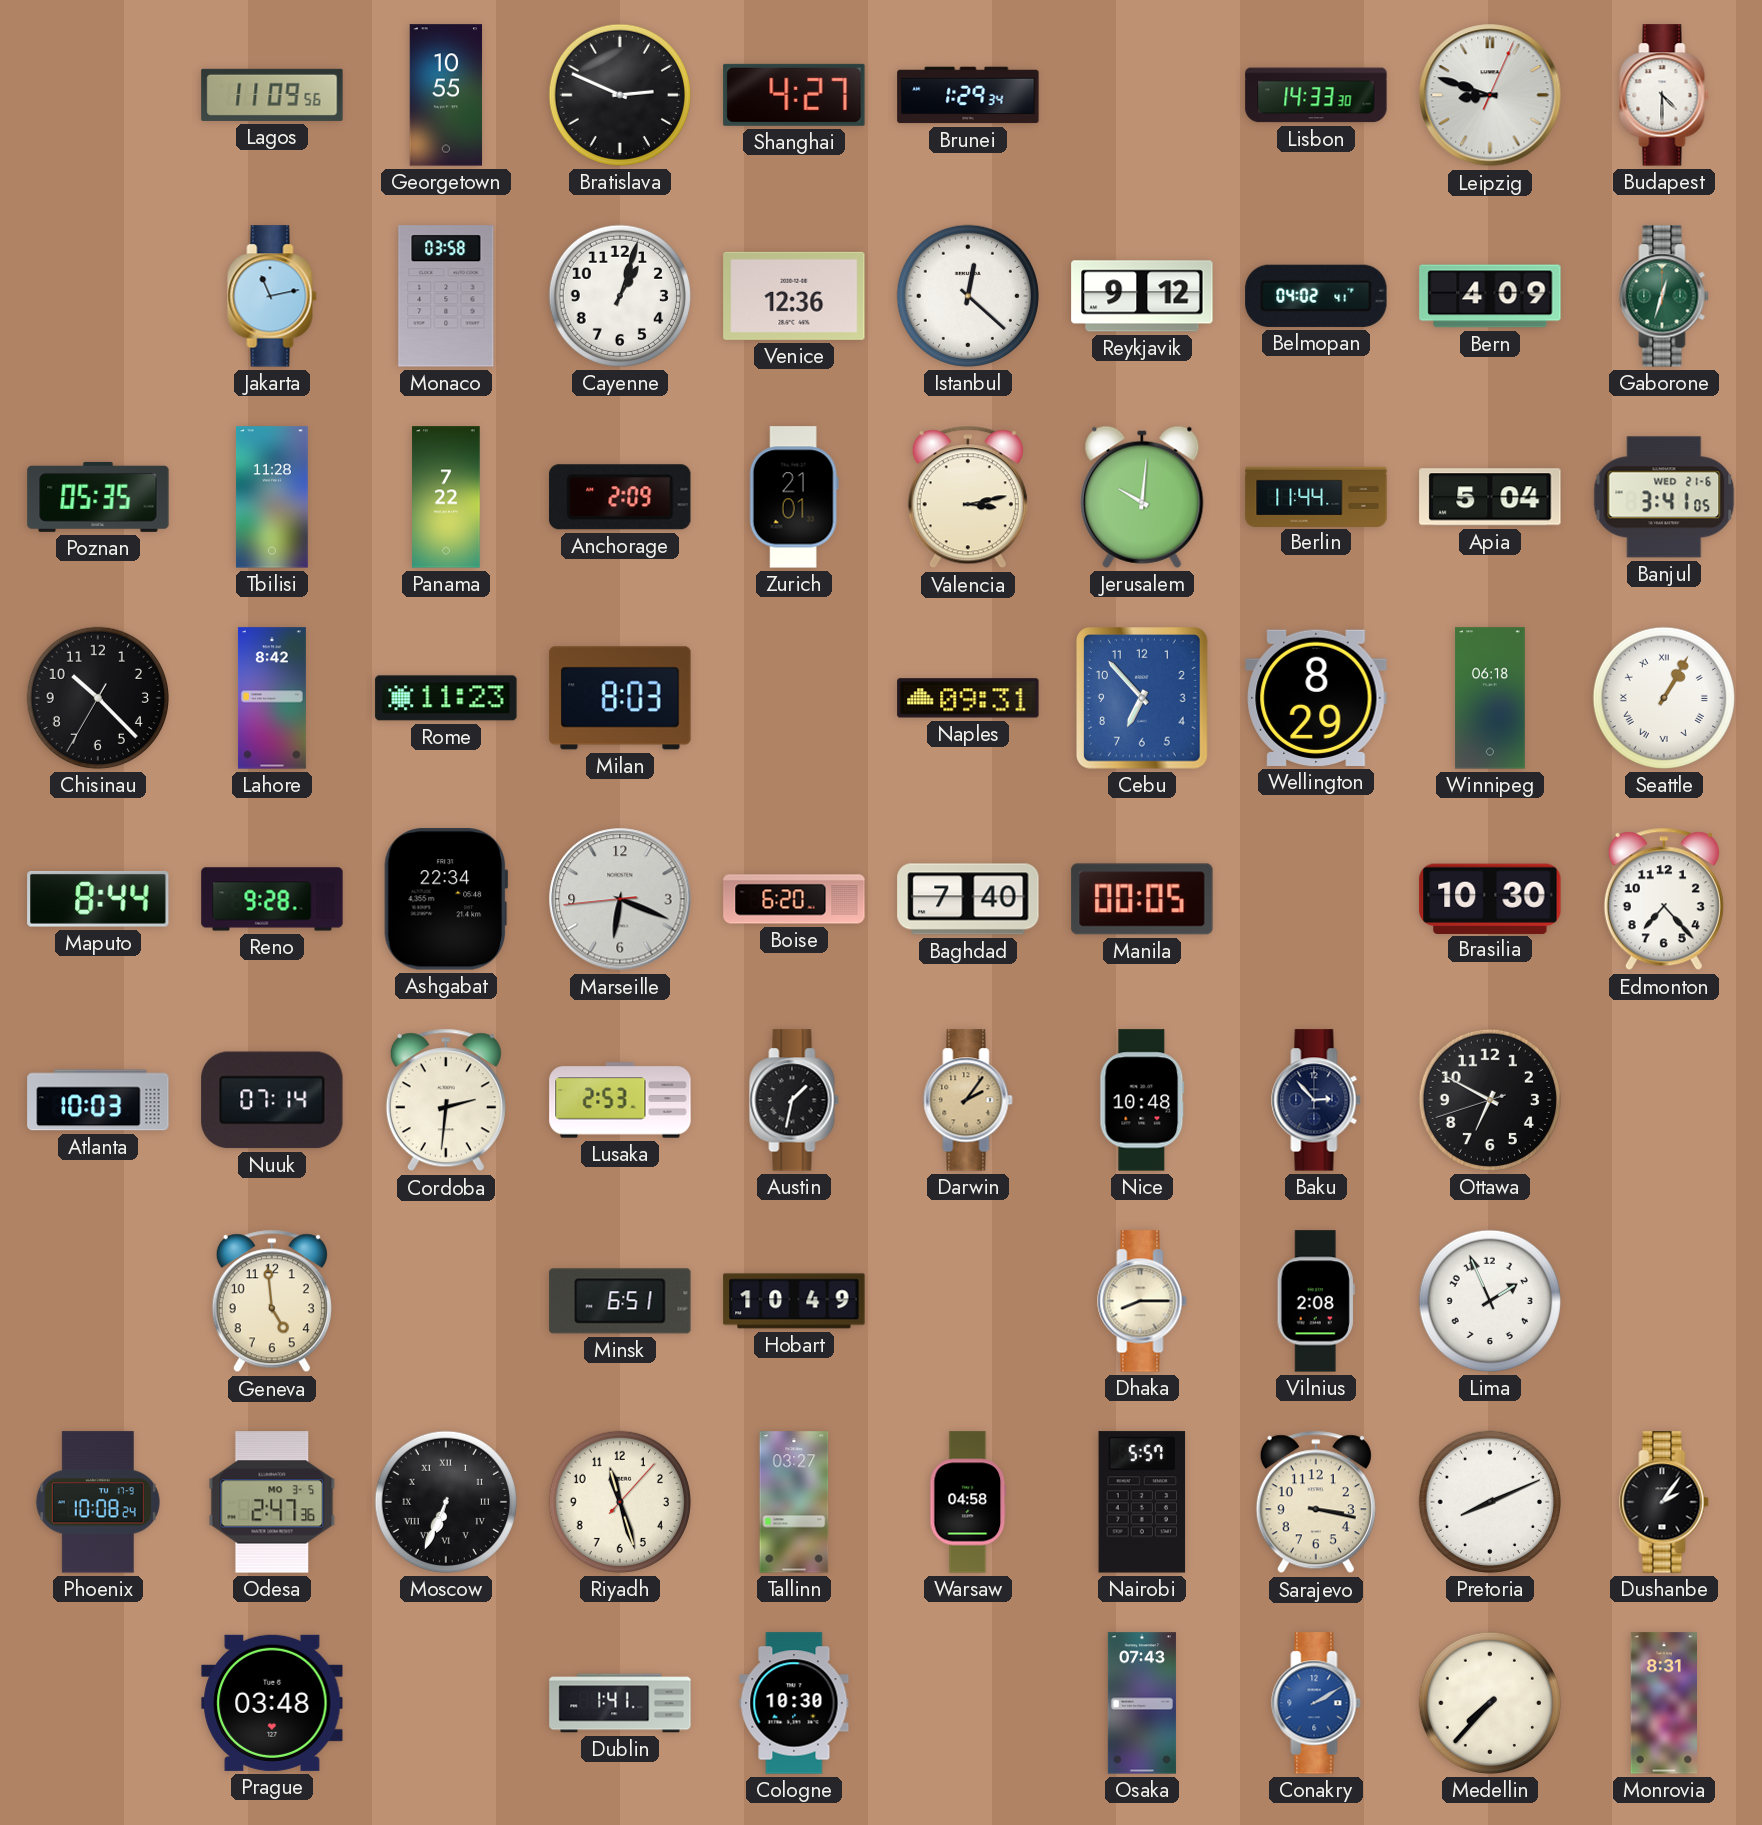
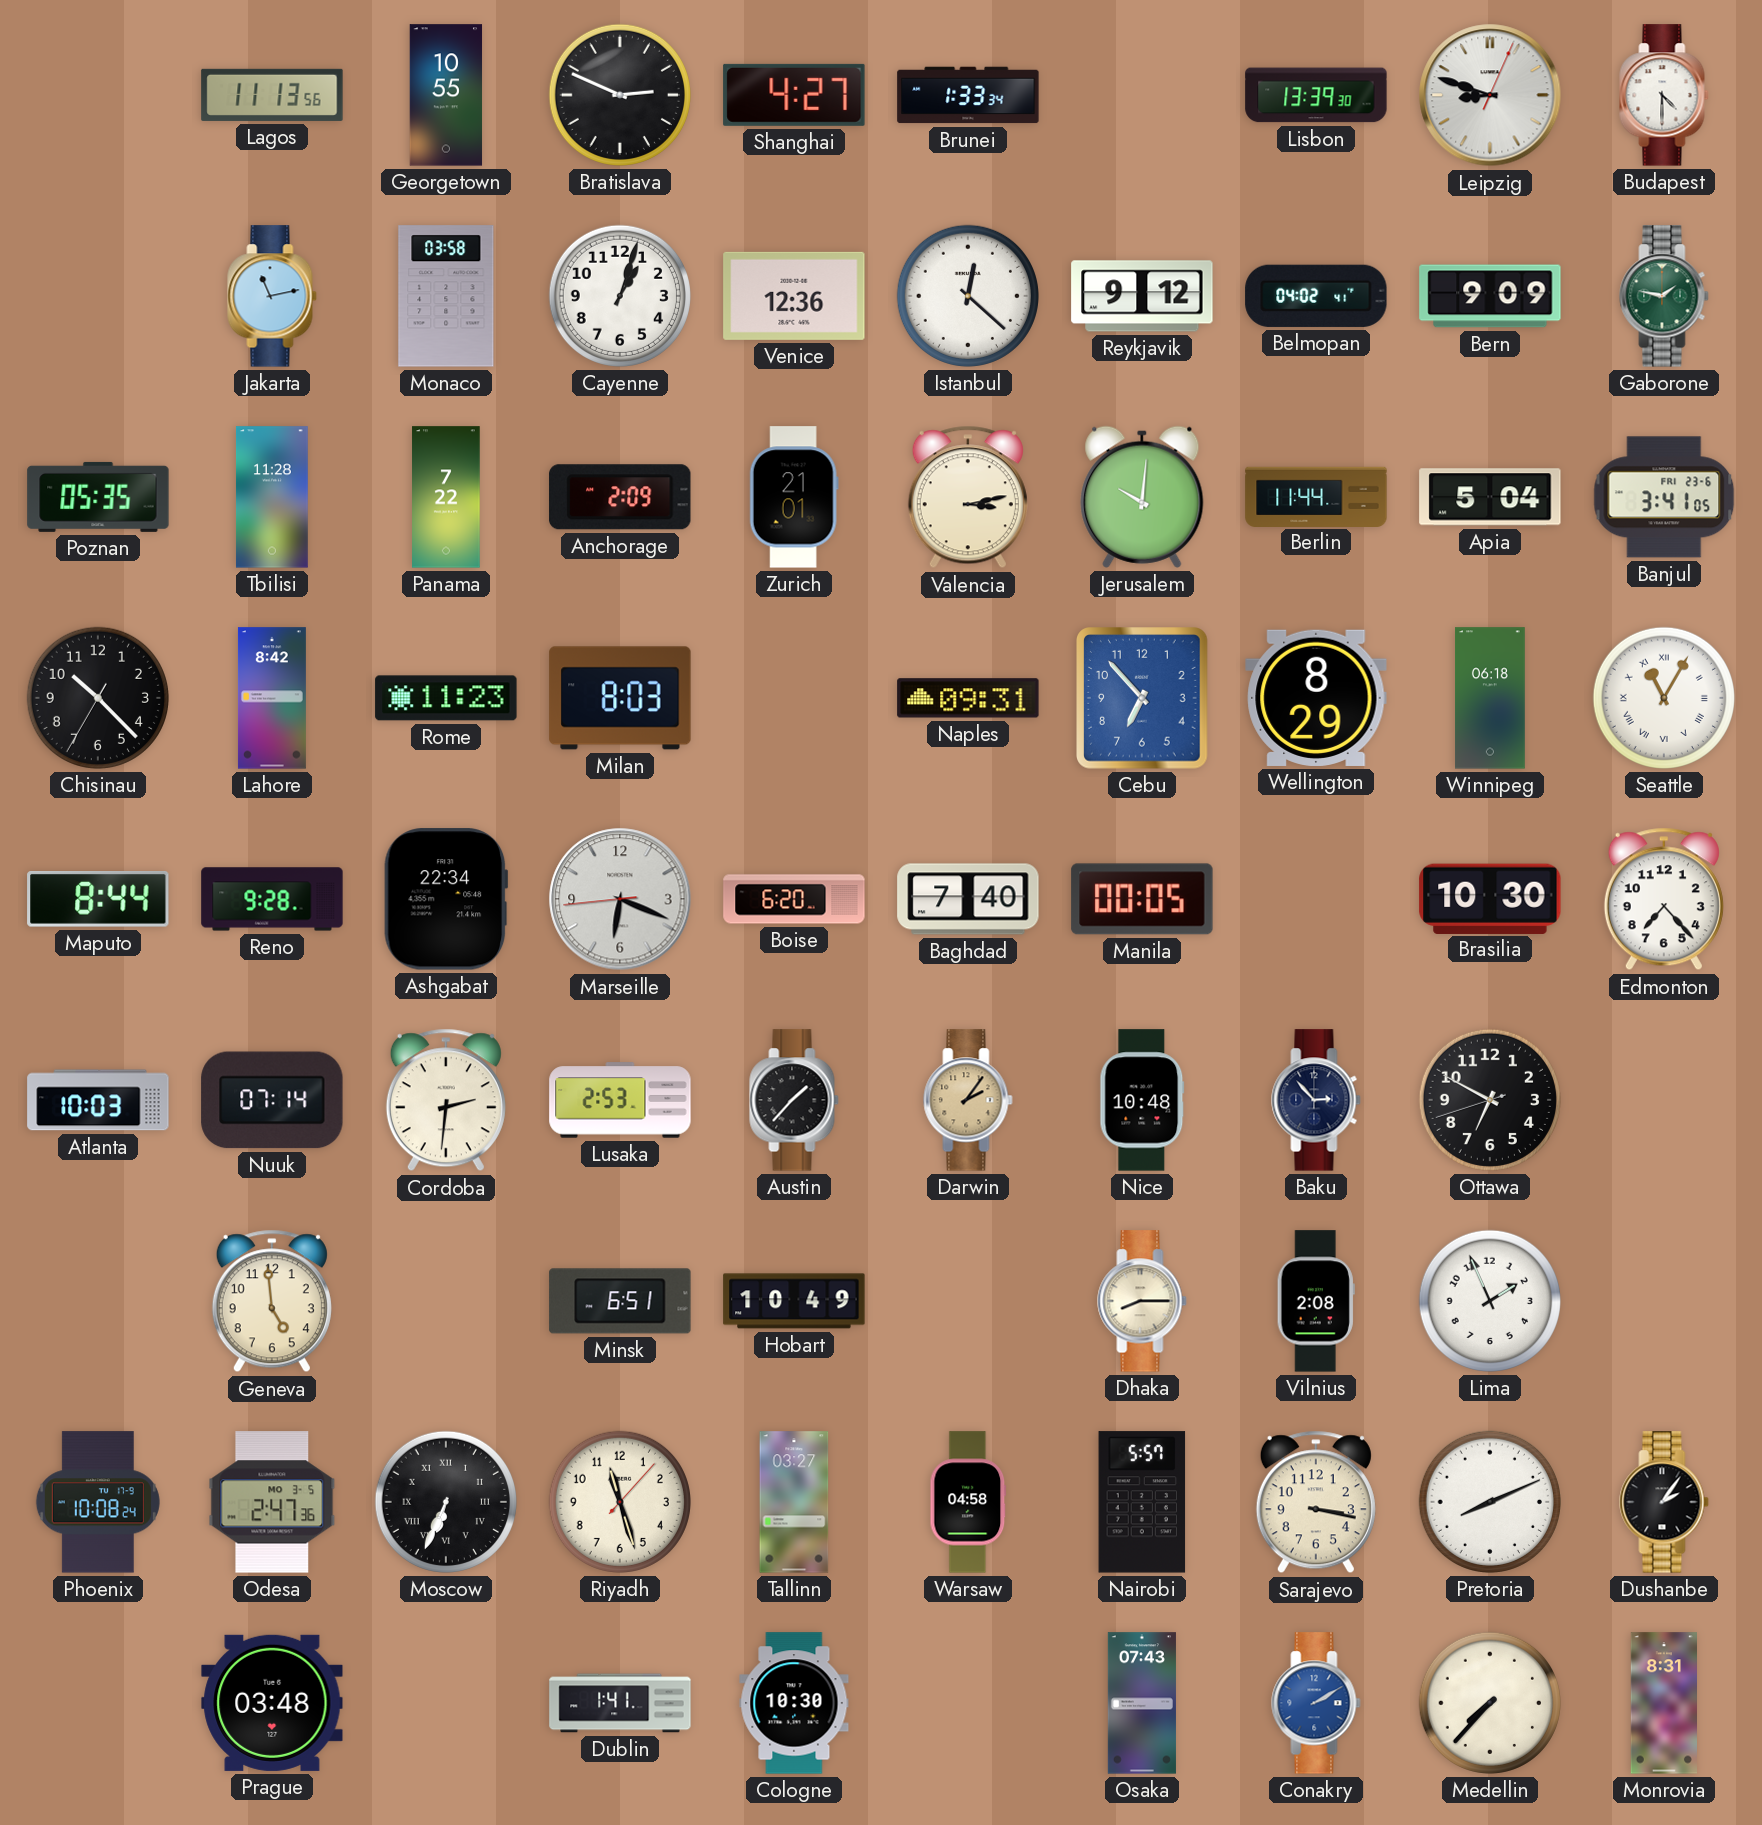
Lagos: 11:09 -> 11:13 (272, 95)
Brunei: 1:29 -> 1:33 (968, 95)
Lisbon: 14:33 -> 13:39 (1316, 95)
Bern: 4:09 -> 9:09 (1490, 296)
Gaborone: 12:33 -> 1:47 (1664, 296)
Banjul date: WED 21-6 -> FRI 23-6 (1664, 497)
Seattle: 1:05 -> 11:05 (1664, 698)
Austin: 1:32 -> 1:37 (794, 1100)
